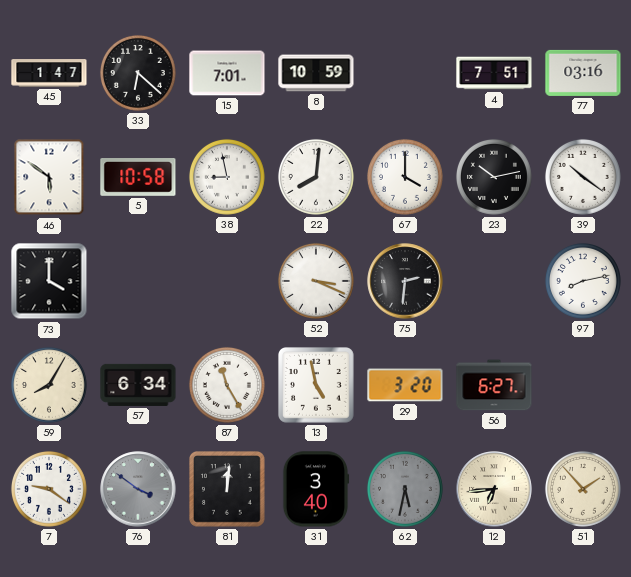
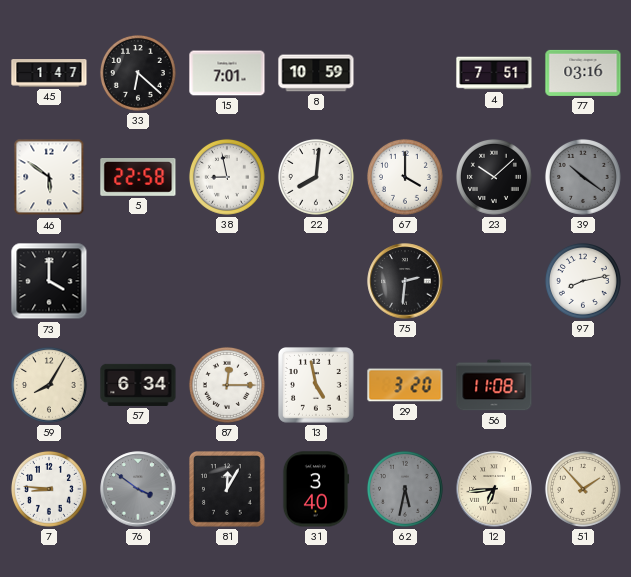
5: 10:58 -> 22:58 (138, 178)
23: 10:13 -> 10:08 (494, 177)
39 dial: white -> grey (583, 177)
52: 3:19 -> none (316, 281)
87: 11:25 -> 12:15 (227, 385)
56: 6:27 -> 11:08 (494, 385)
7: 9:21 -> 8:46 (49, 489)
81: 12:01 -> 12:05 (228, 490)
